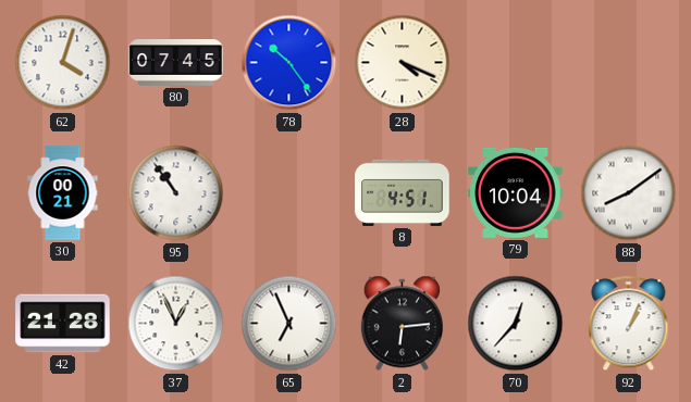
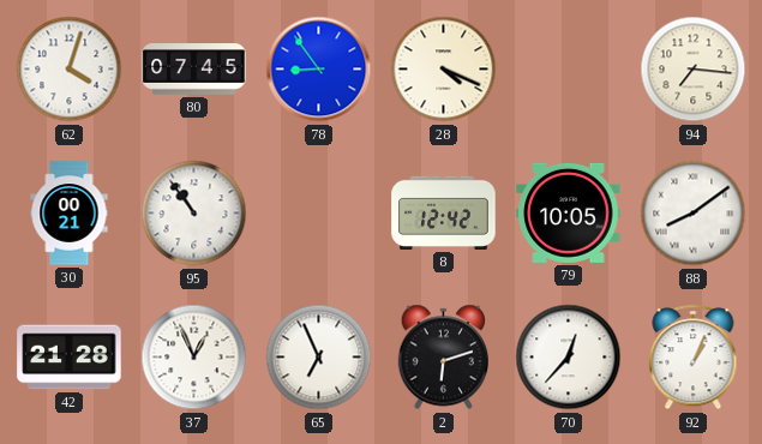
78: 10:24 -> 8:54 (319, 70)
94: none -> 7:16 (694, 70)
8: 4:51 -> 12:42 (444, 212)
79: 10:04 -> 10:05 (569, 212)
2: 6:14 -> 6:12 (443, 358)
